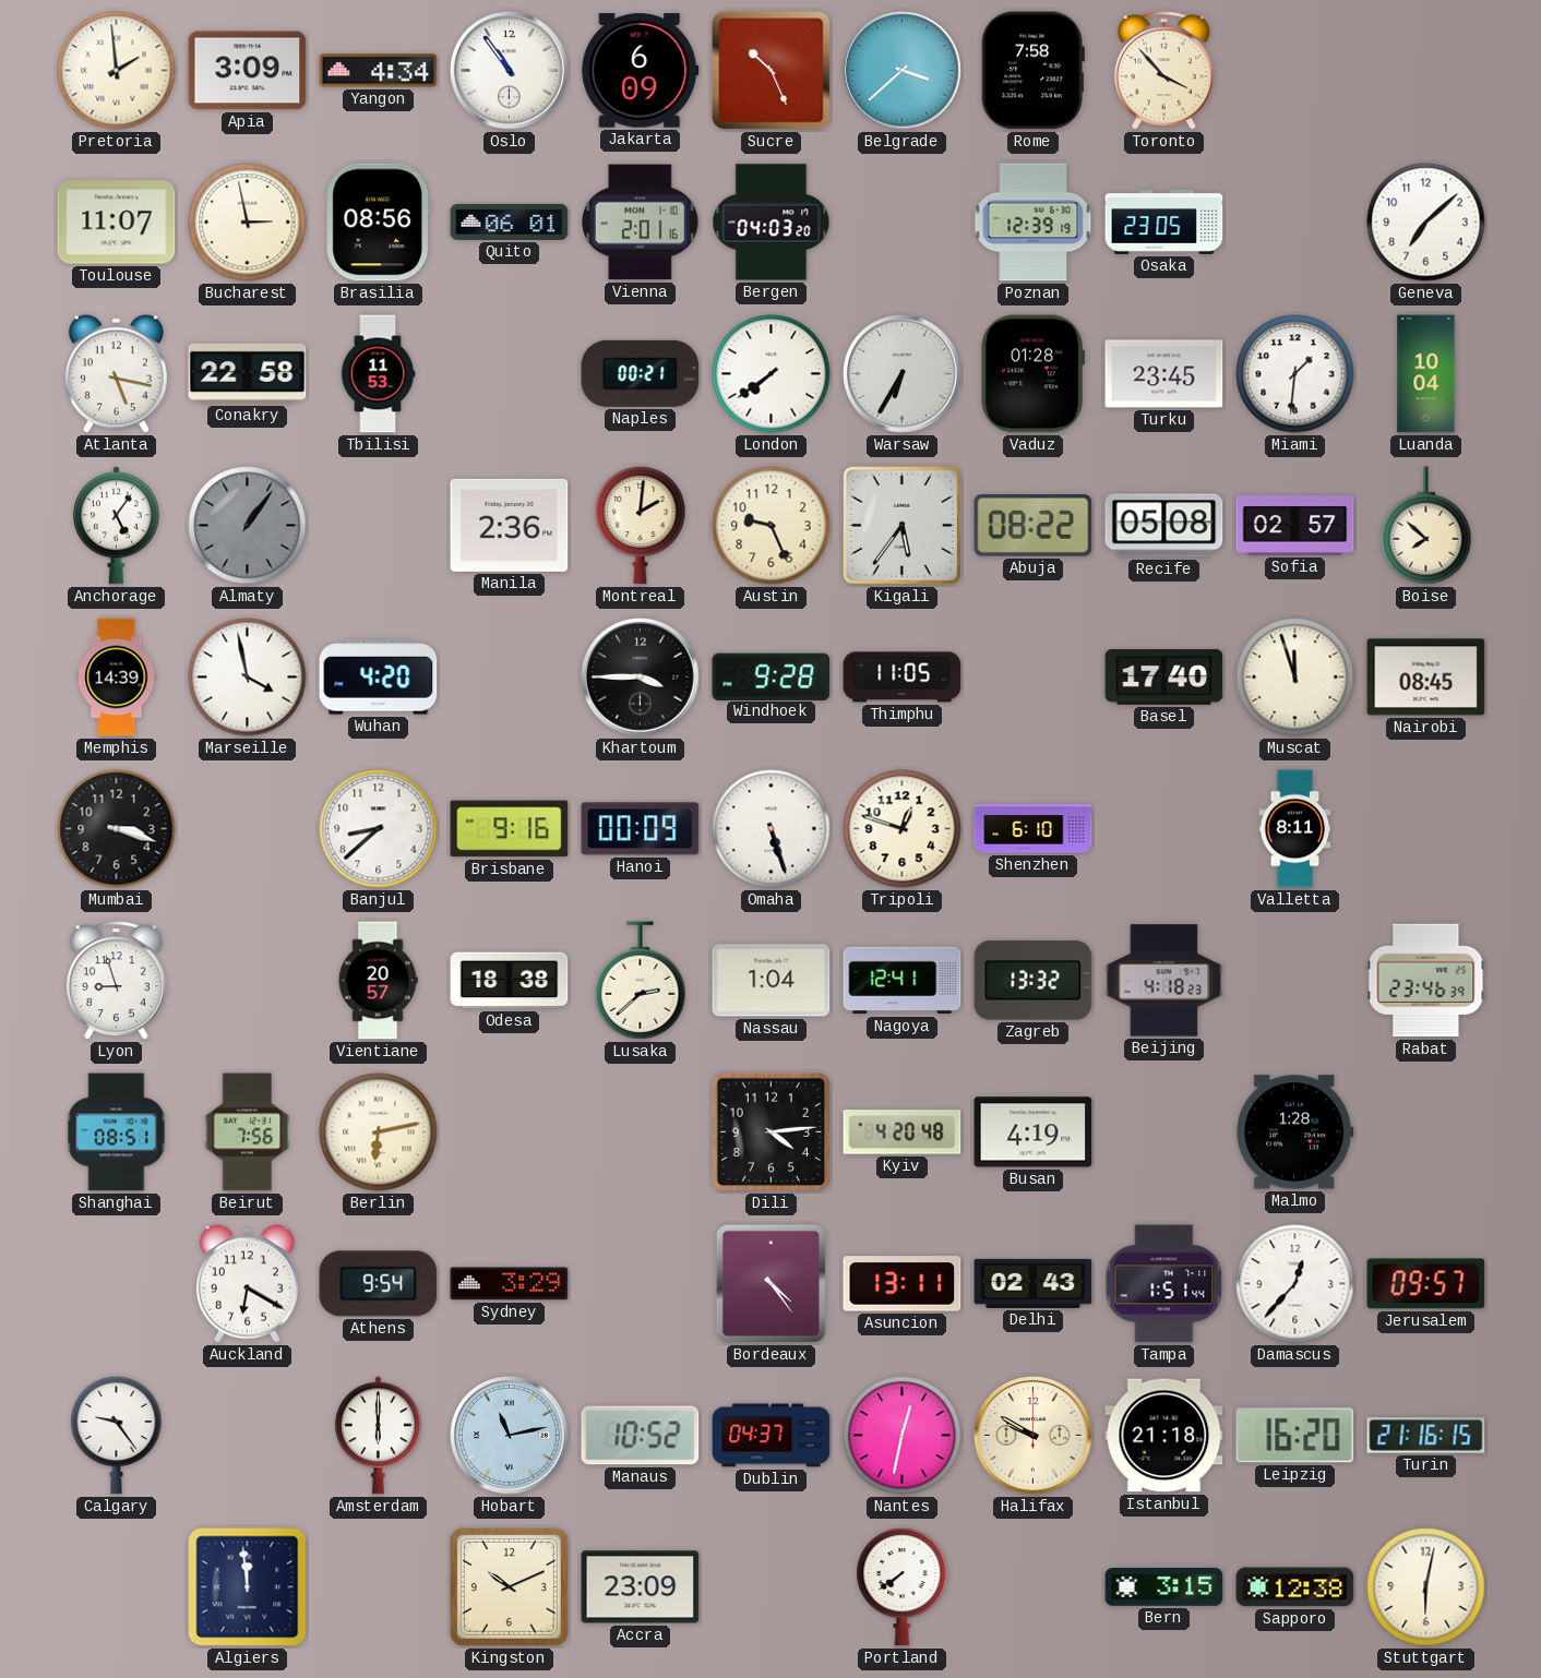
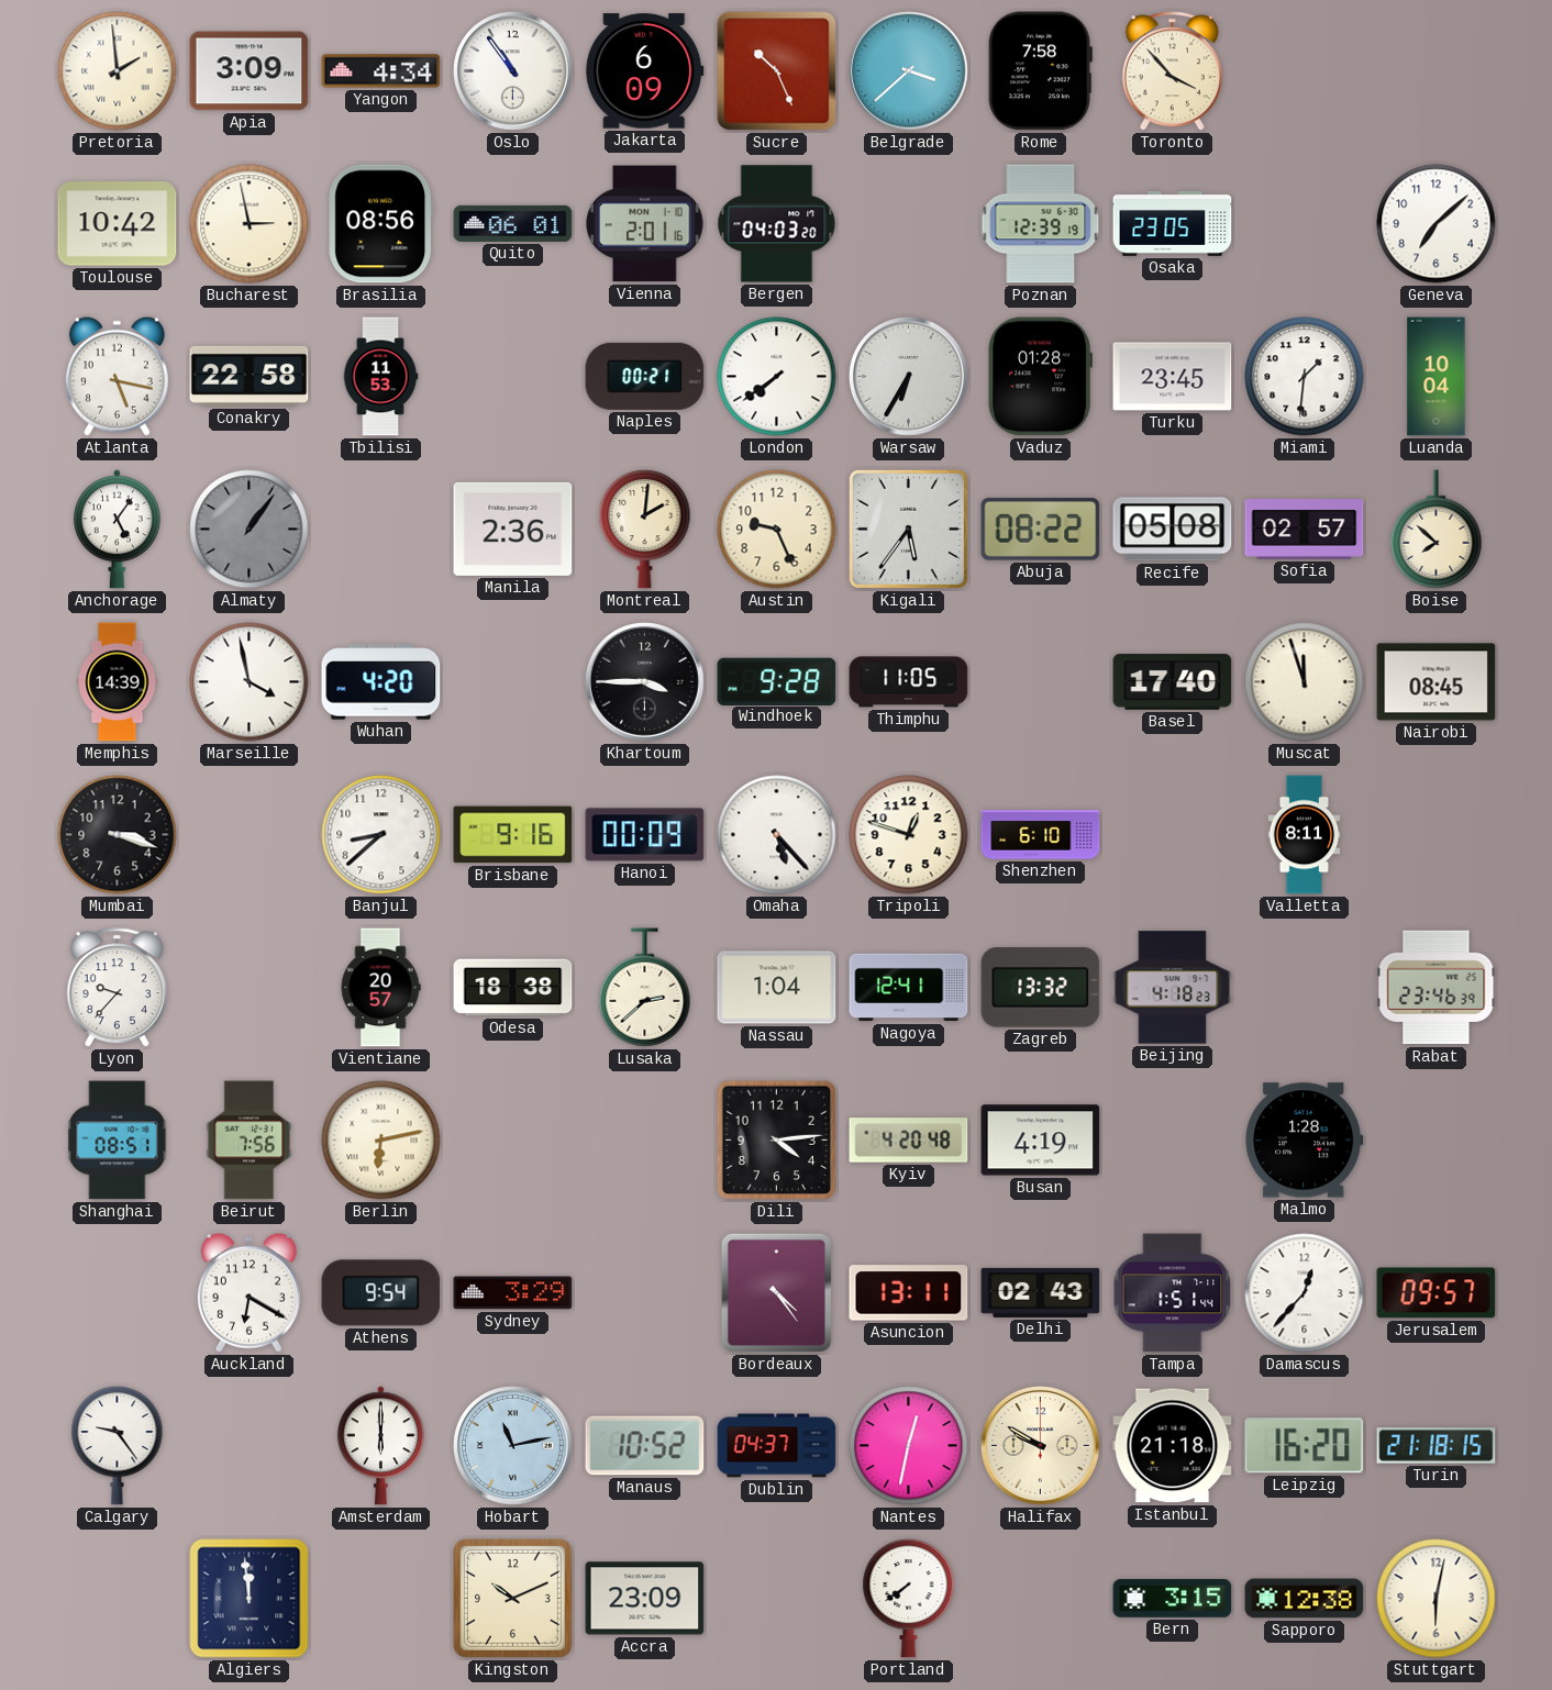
Toulouse: 11:07 -> 10:42 (118, 224)
Omaha: 5:27 -> 5:23 (777, 835)
Lyon: 8:57 -> 9:37 (117, 988)
Turin: 21:16 -> 21:18 (1437, 1446)
